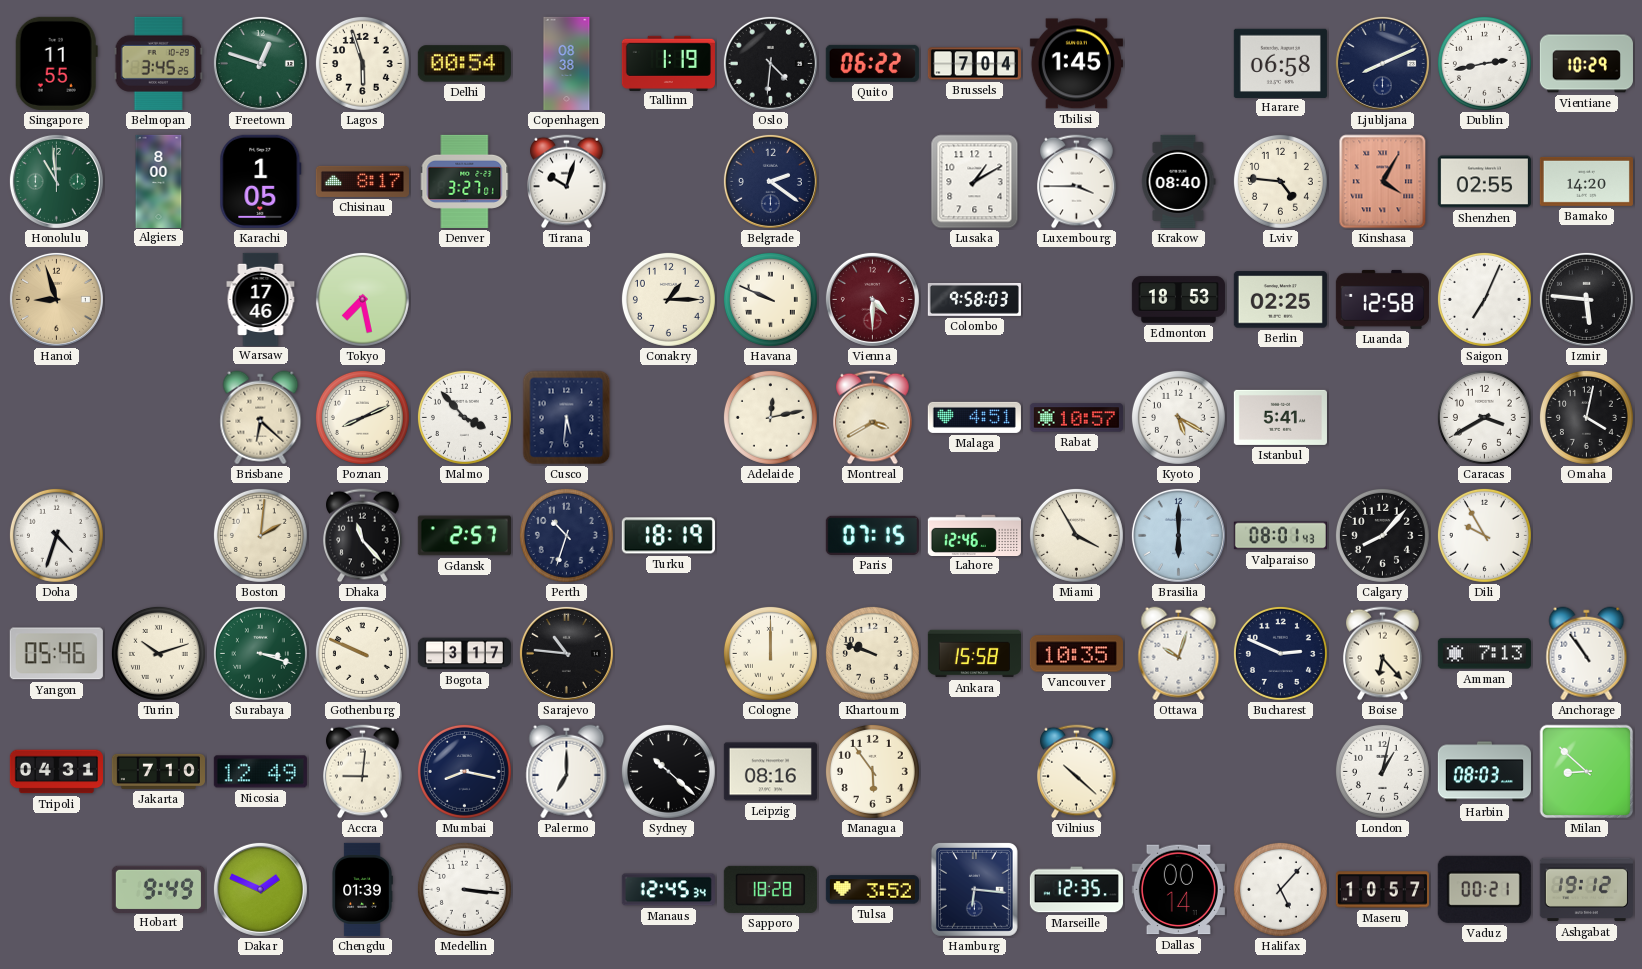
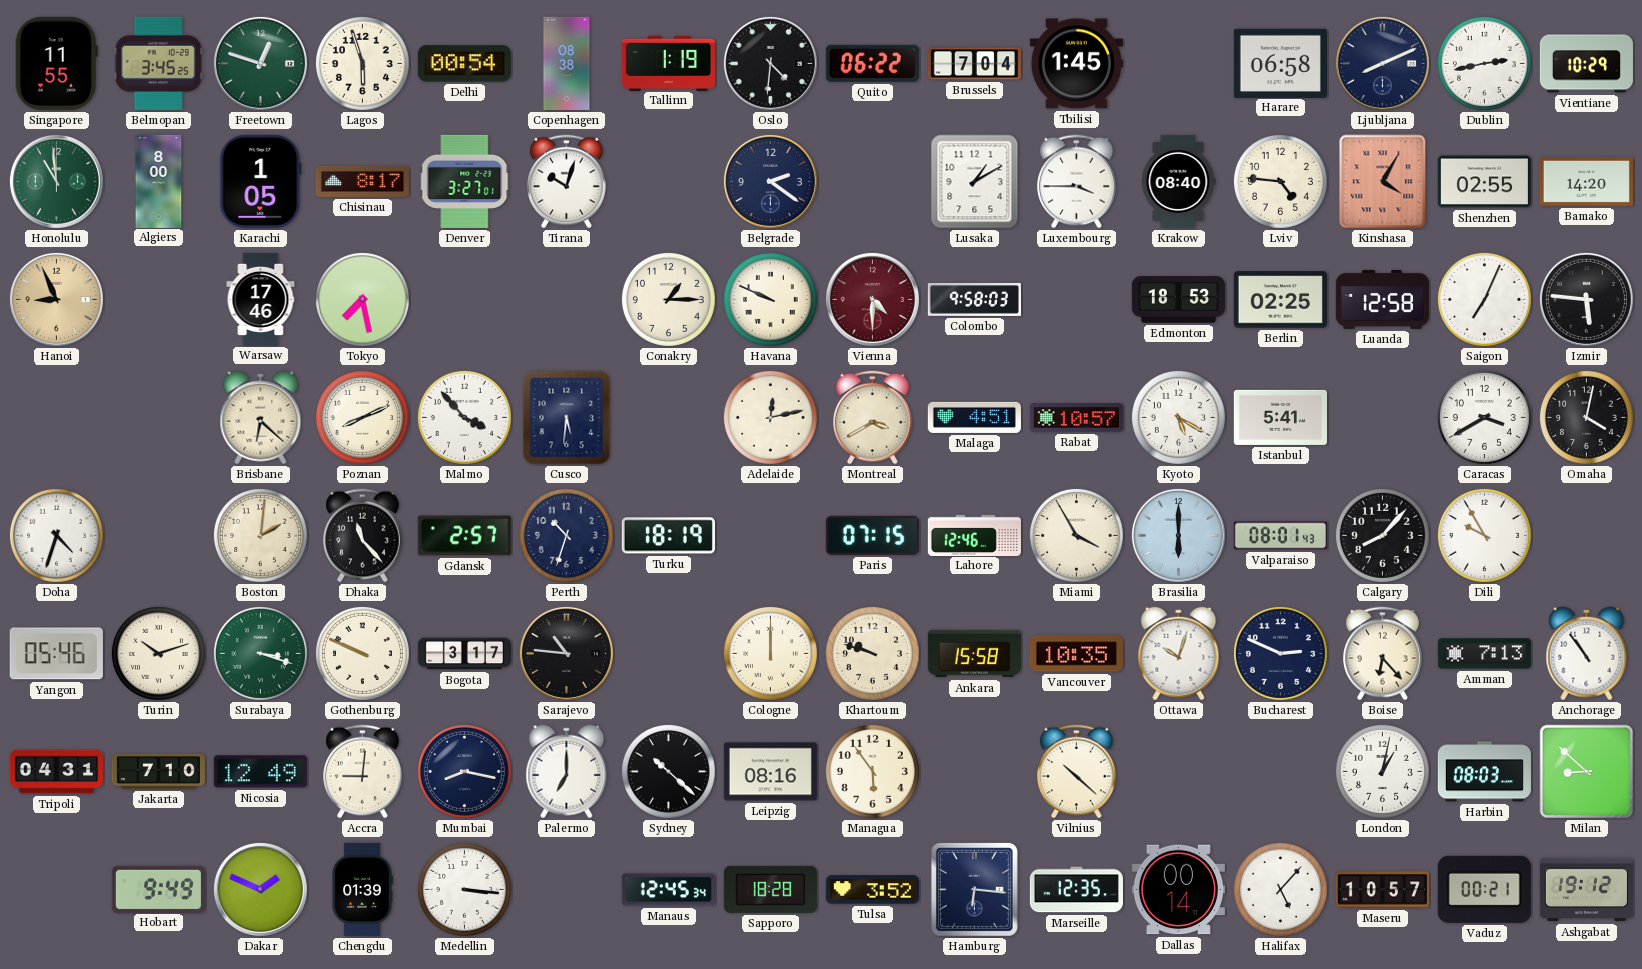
Hanoi: 8:57 -> 8:56 (56, 299)
